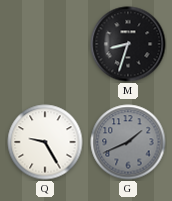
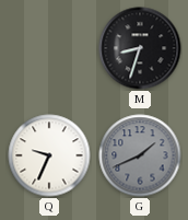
Q: 9:25 -> 9:34 (49, 155)
